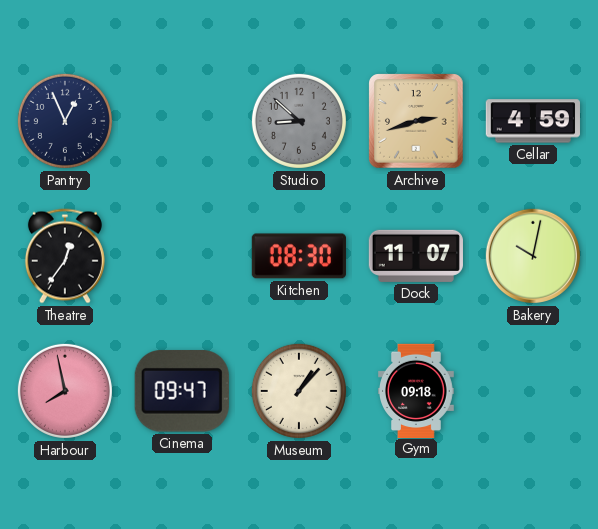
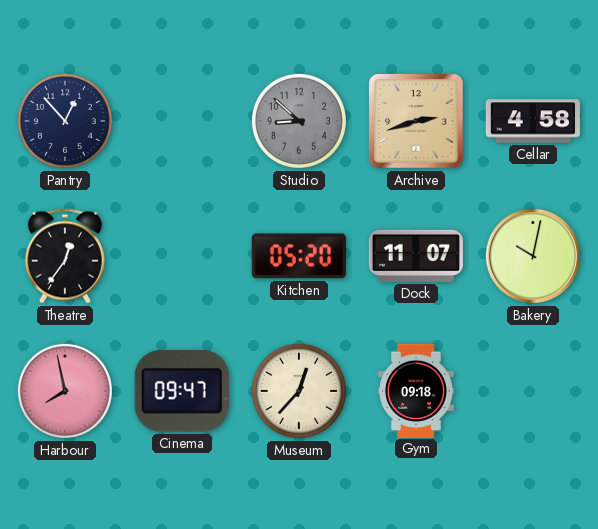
Pantry: 12:56 -> 12:53 (65, 121)
Cellar: 4:59 -> 4:58 (532, 121)
Kitchen: 08:30 -> 05:20 (299, 256)
Museum: 1:07 -> 12:37 (299, 391)
